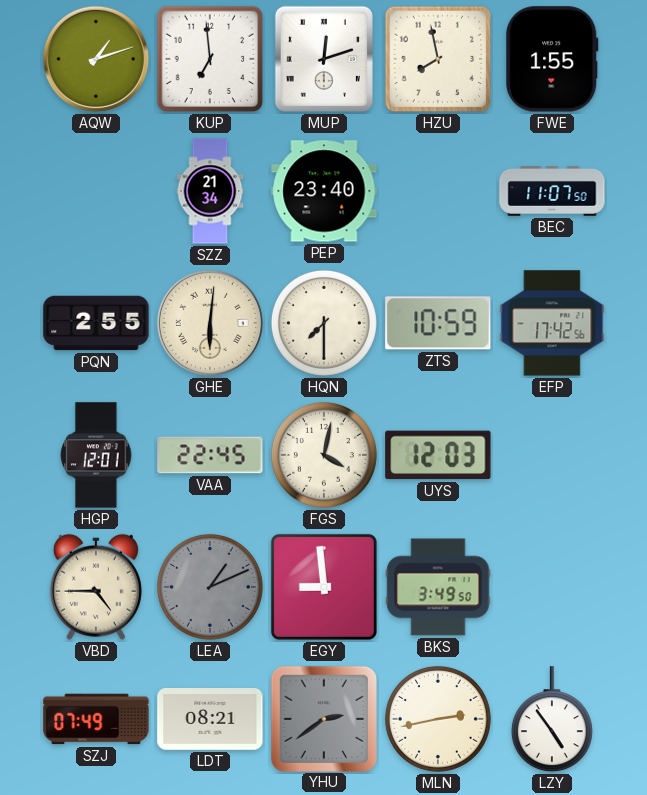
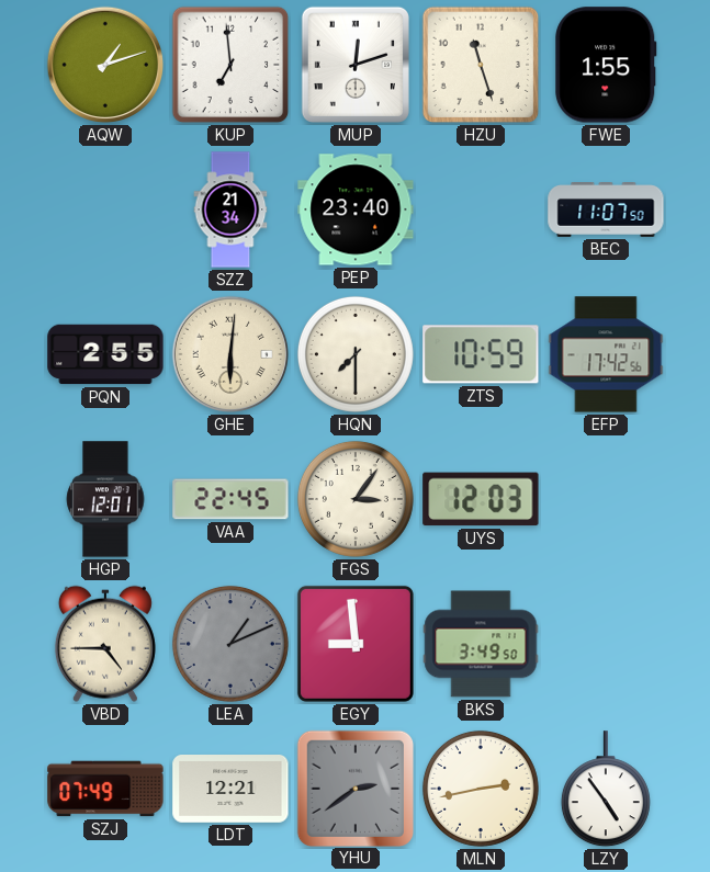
HZU: 7:58 -> 11:27 (481, 65)
FGS: 4:02 -> 3:06 (356, 499)
LDT: 08:21 -> 12:21 (230, 790)
